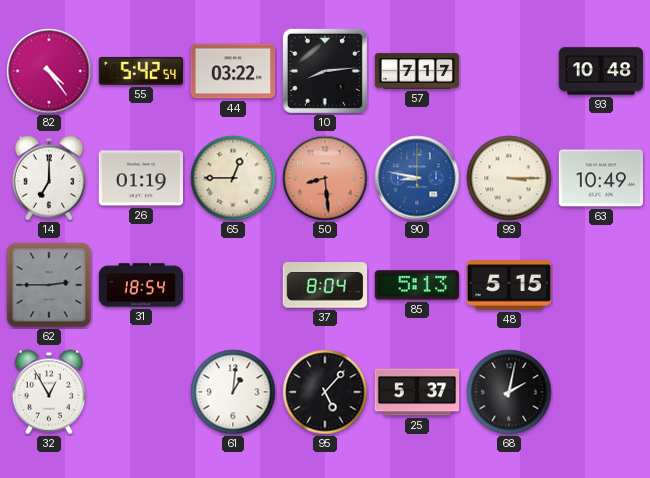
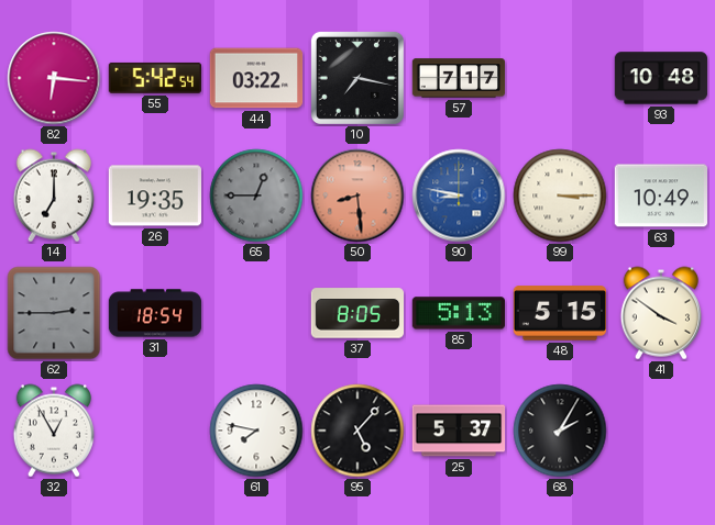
82: 4:24 -> 6:16 (54, 78)
10: 8:14 -> 7:17 (358, 78)
26: 01:19 -> 19:35 (154, 196)
65 dial: cream -> grey (256, 196)
37: 8:04 -> 8:05 (356, 313)
41: none -> 3:51 (660, 313)
61: 1:01 -> 7:47 (256, 431)
68: 2:02 -> 2:05 (560, 431)
